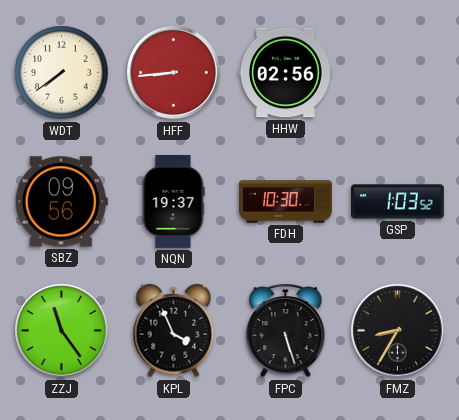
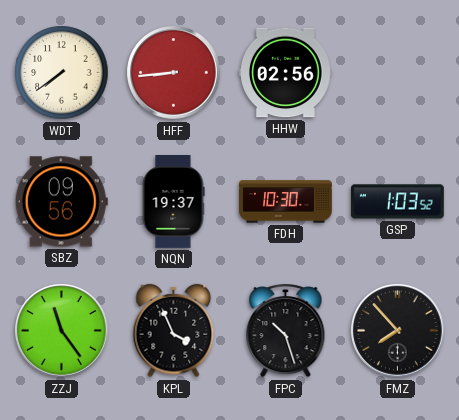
FPC: 5:27 -> 10:27 (286, 331)
FMZ: 8:35 -> 7:53 (398, 331)
